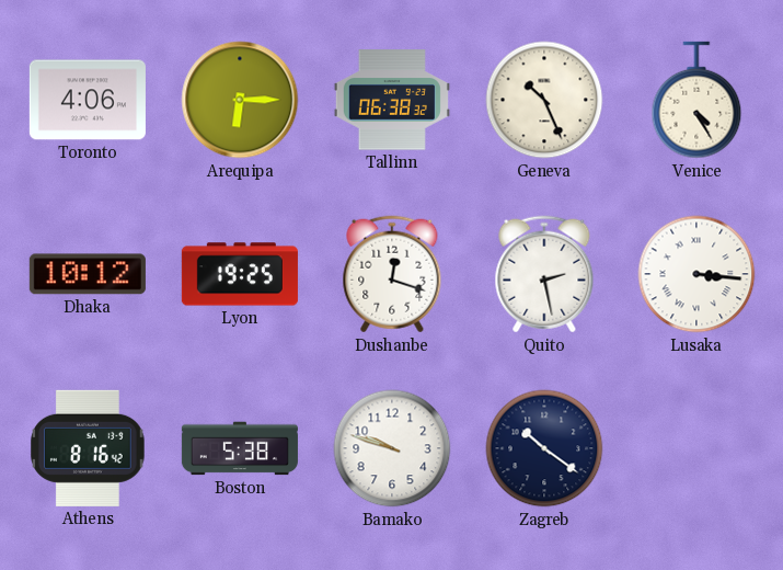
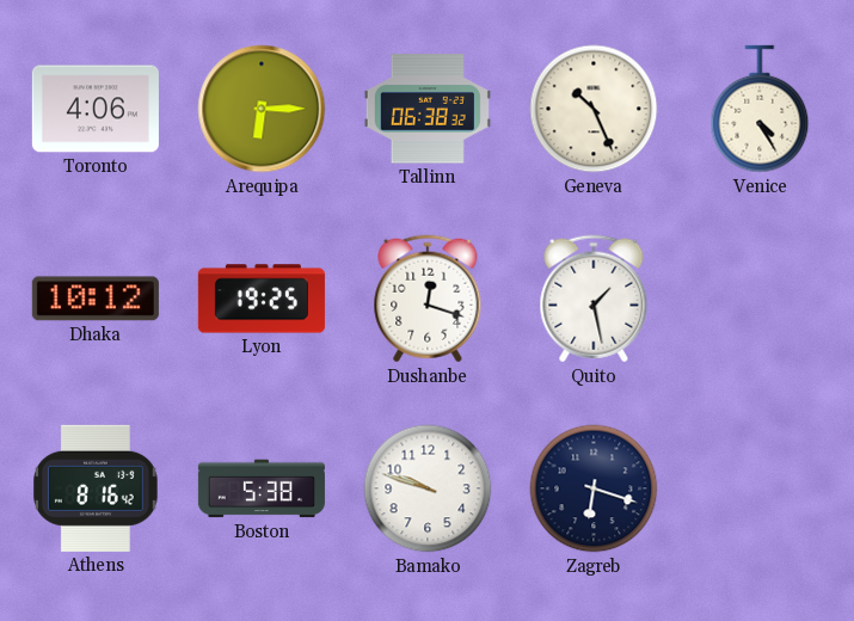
Quito: 2:28 -> 1:28 (594, 299)
Lusaka: 3:16 -> none (696, 274)
Zagreb: 10:21 -> 6:18 (594, 488)
